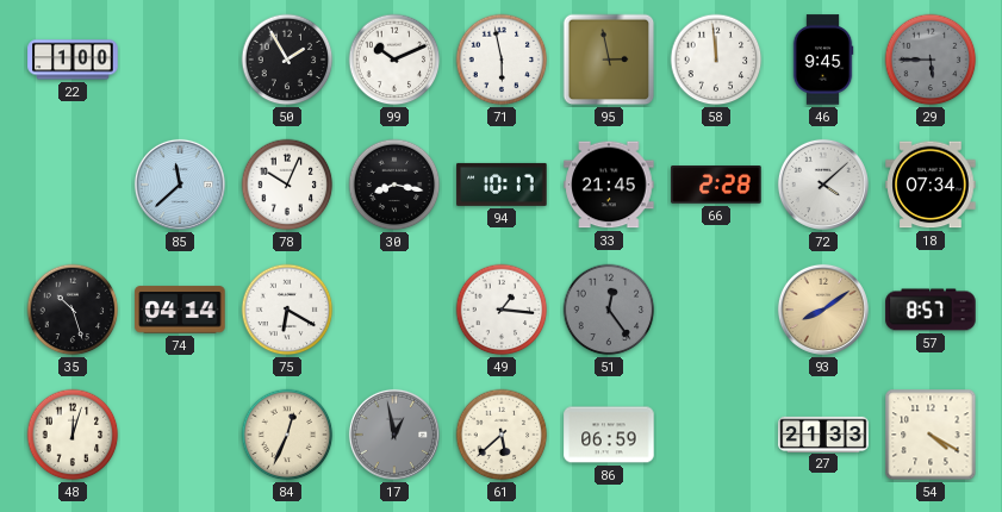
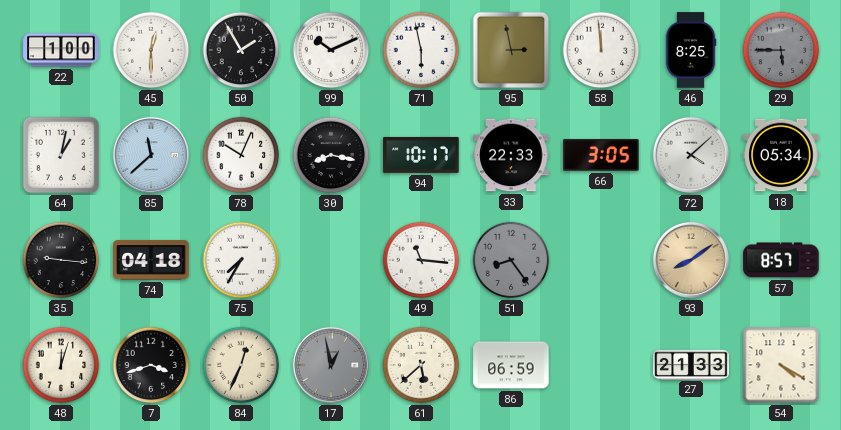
45: none -> 12:30 (151, 50)
46: 9:45 -> 8:25 (691, 50)
64: none -> 1:02 (61, 155)
33: 21:45 -> 22:33 (511, 155)
66: 2:28 -> 3:05 (601, 156)
18: 07:34 -> 05:34 (781, 155)
35: 10:27 -> 9:16 (61, 260)
74: 04:14 -> 04:18 (151, 260)
75: 6:20 -> 7:35 (241, 260)
49: 1:16 -> 11:16 (421, 260)
51: 12:24 -> 8:24 (511, 260)
7: none -> 3:42 (151, 365)
